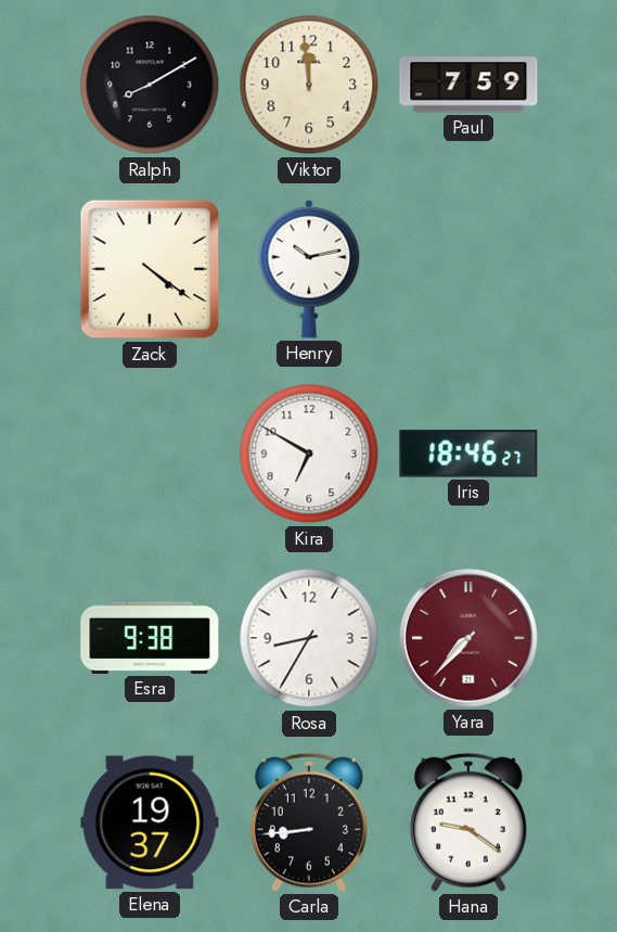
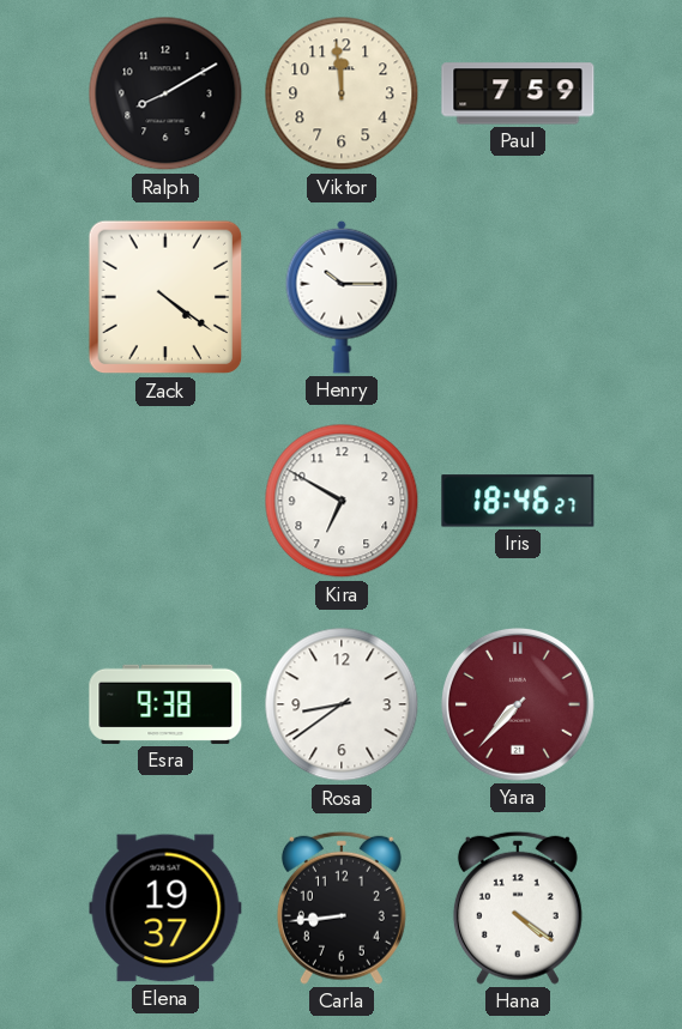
Henry: 10:13 -> 10:15 (342, 297)
Rosa: 8:35 -> 8:39 (342, 704)
Hana: 9:21 -> 4:21 (518, 908)
